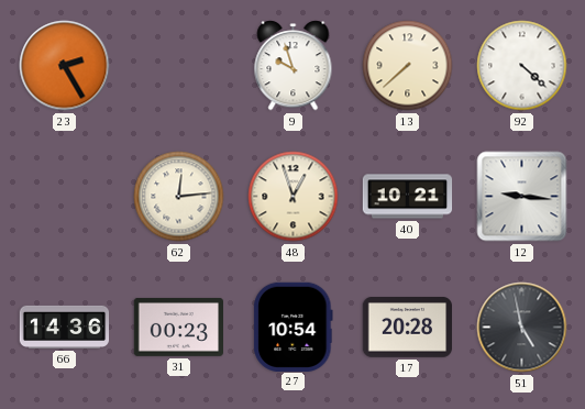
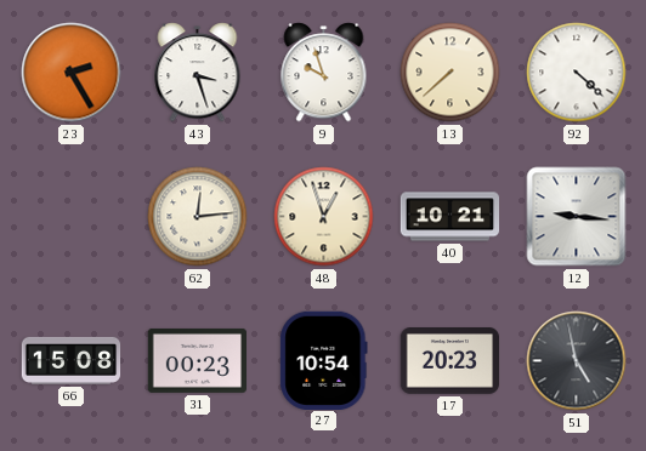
43: none -> 3:27 (198, 73)
66: 14:36 -> 15:08 (72, 360)
17: 20:28 -> 20:23 (449, 361)
